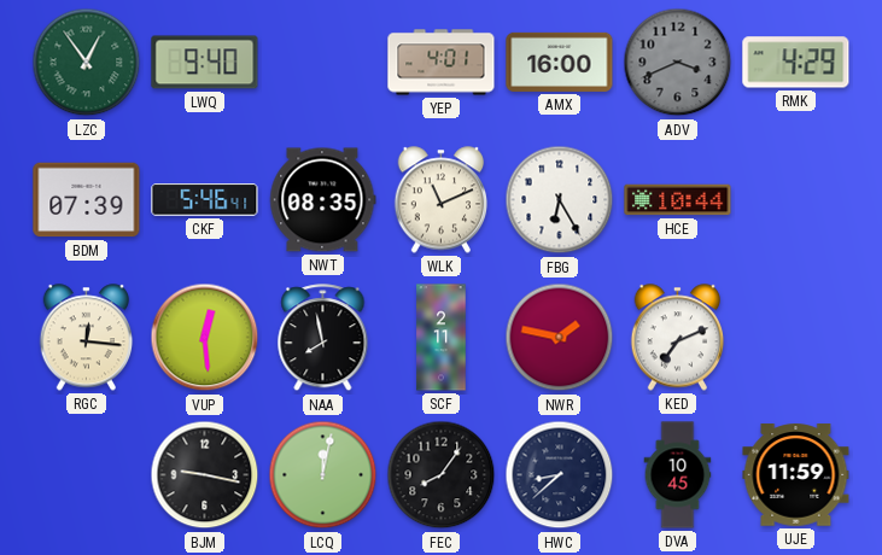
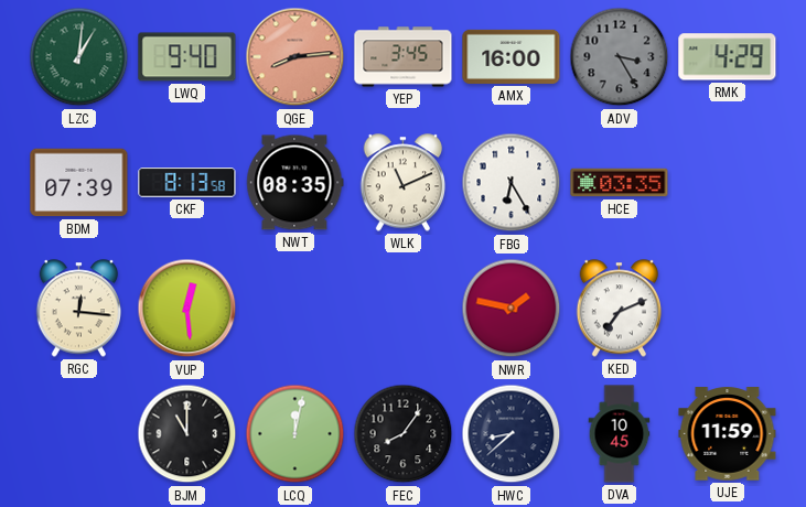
LZC: 12:54 -> 1:01 (79, 57)
QGE: none -> 8:14 (295, 57)
YEP: 4:01 -> 3:45 (404, 57)
ADV: 3:41 -> 3:25 (620, 57)
CKF: 5:46 -> 8:13 (187, 183)
HCE: 10:44 -> 03:35 (620, 183)
NAA: 7:58 -> none (323, 338)
SCF: 2:11 -> none (442, 338)
BJM: 9:17 -> 11:00 (187, 434)
